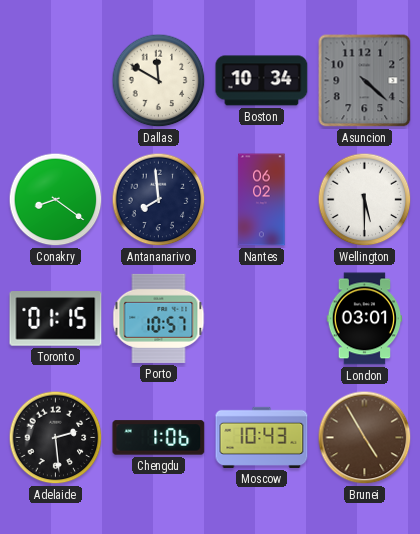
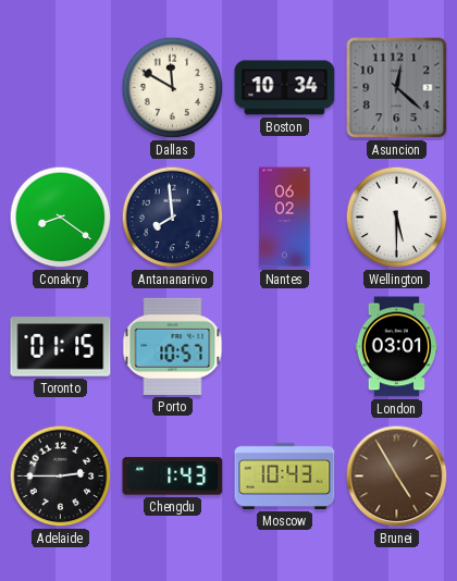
Asuncion: 4:22 -> 12:22 (397, 88)
Adelaide: 2:29 -> 2:45 (61, 477)
Chengdu: 1:06 -> 1:43 (173, 477)
